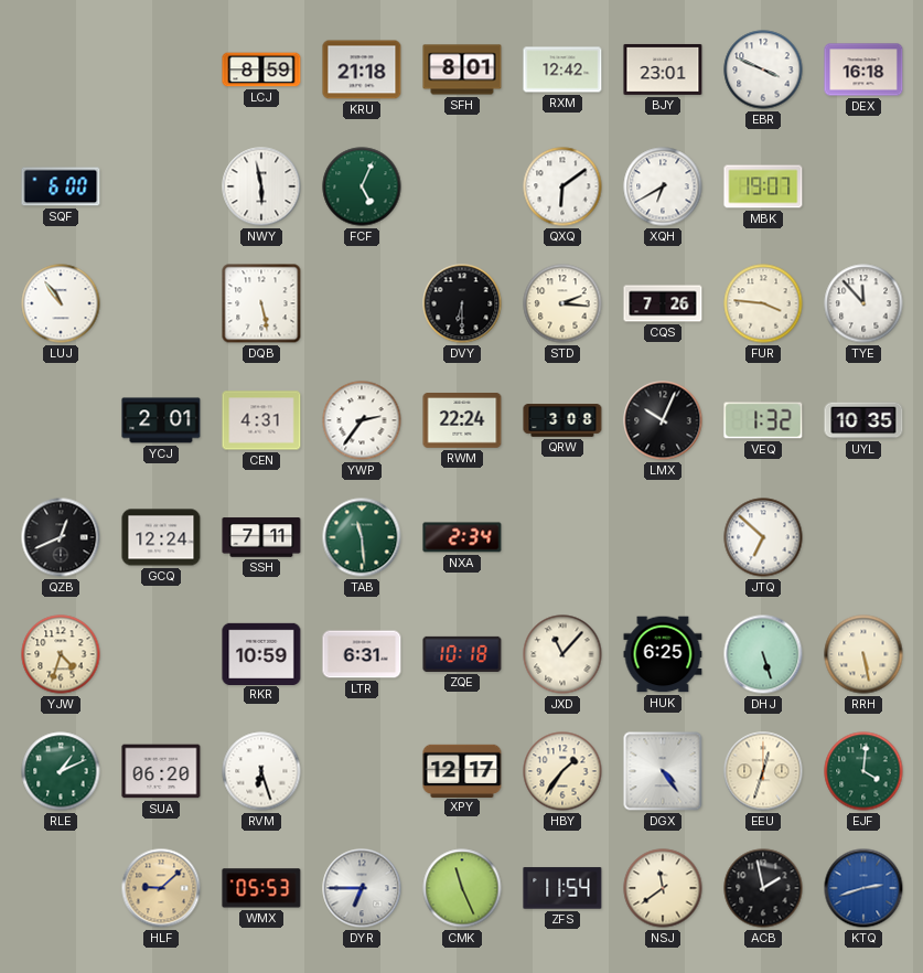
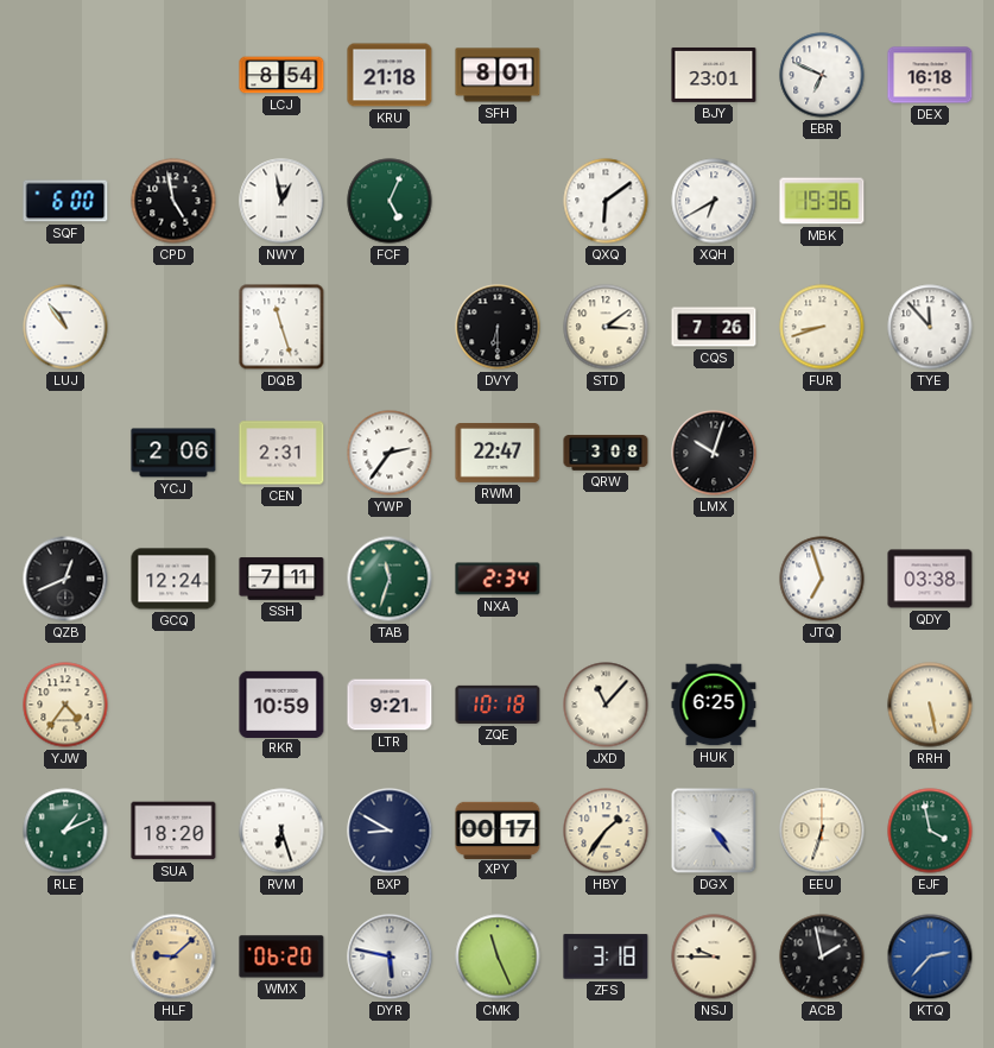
LCJ: 8:59 -> 8:54 (281, 75)
RXM: 12:42 -> none (562, 69)
EBR: 3:49 -> 6:49 (822, 75)
CPD: none -> 4:58 (173, 201)
NWY: 5:58 -> 12:58 (281, 201)
MBK: 19:07 -> 19:36 (822, 201)
DQB: 5:28 -> 11:27 (281, 327)
STD: 2:16 -> 3:09 (606, 327)
FUR: 3:46 -> 8:42 (822, 327)
YCJ: 2:01 -> 2:06 (173, 453)
CEN: 4:31 -> 2:31 (281, 453)
RWM: 22:24 -> 22:47 (498, 454)
LMX: 10:04 -> 10:03 (714, 453)
VEQ: 1:32 -> none (763, 420)
UYL: 10:35 -> none (863, 420)
TAB: 11:29 -> 11:33 (390, 579)
JTQ: 6:52 -> 6:57 (822, 579)
QDY: none -> 03:38 (930, 579)
YJW: 4:33 -> 4:36 (65, 705)
LTR: 6:31 -> 9:21 (390, 705)
DHJ: 5:27 -> none (763, 654)
SUA: 06:20 -> 18:20 (173, 831)
BXP: none -> 8:50 (390, 831)
XPY: 12:17 -> 00:17 (498, 829)
EEU: 12:33 -> 6:33 (822, 831)
EJF: 4:01 -> 3:58 (930, 831)
WMX: 05:53 -> 06:20 (281, 957)
DYR: 6:45 -> 5:47 (390, 957)
ZFS: 11:54 -> 3:18 (606, 957)
NSJ: 11:39 -> 9:45 (714, 957)
KTQ: 2:42 -> 2:37 (930, 957)
